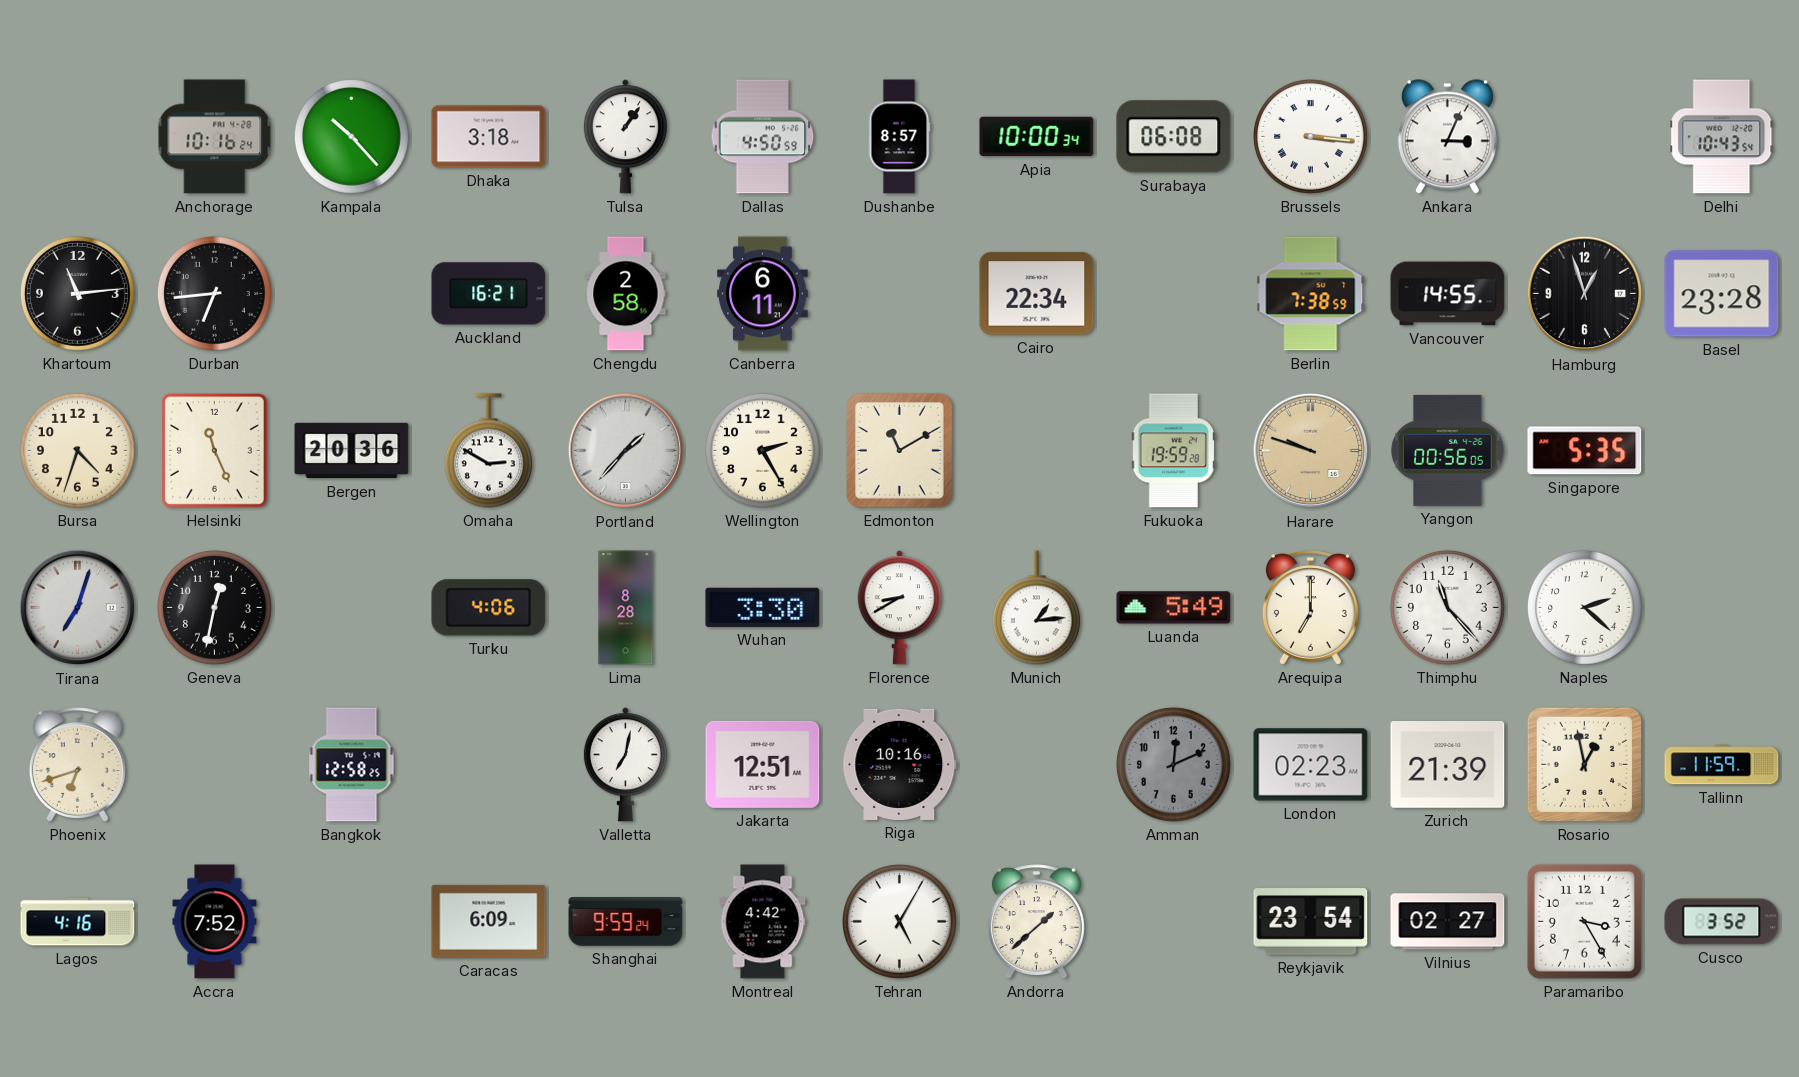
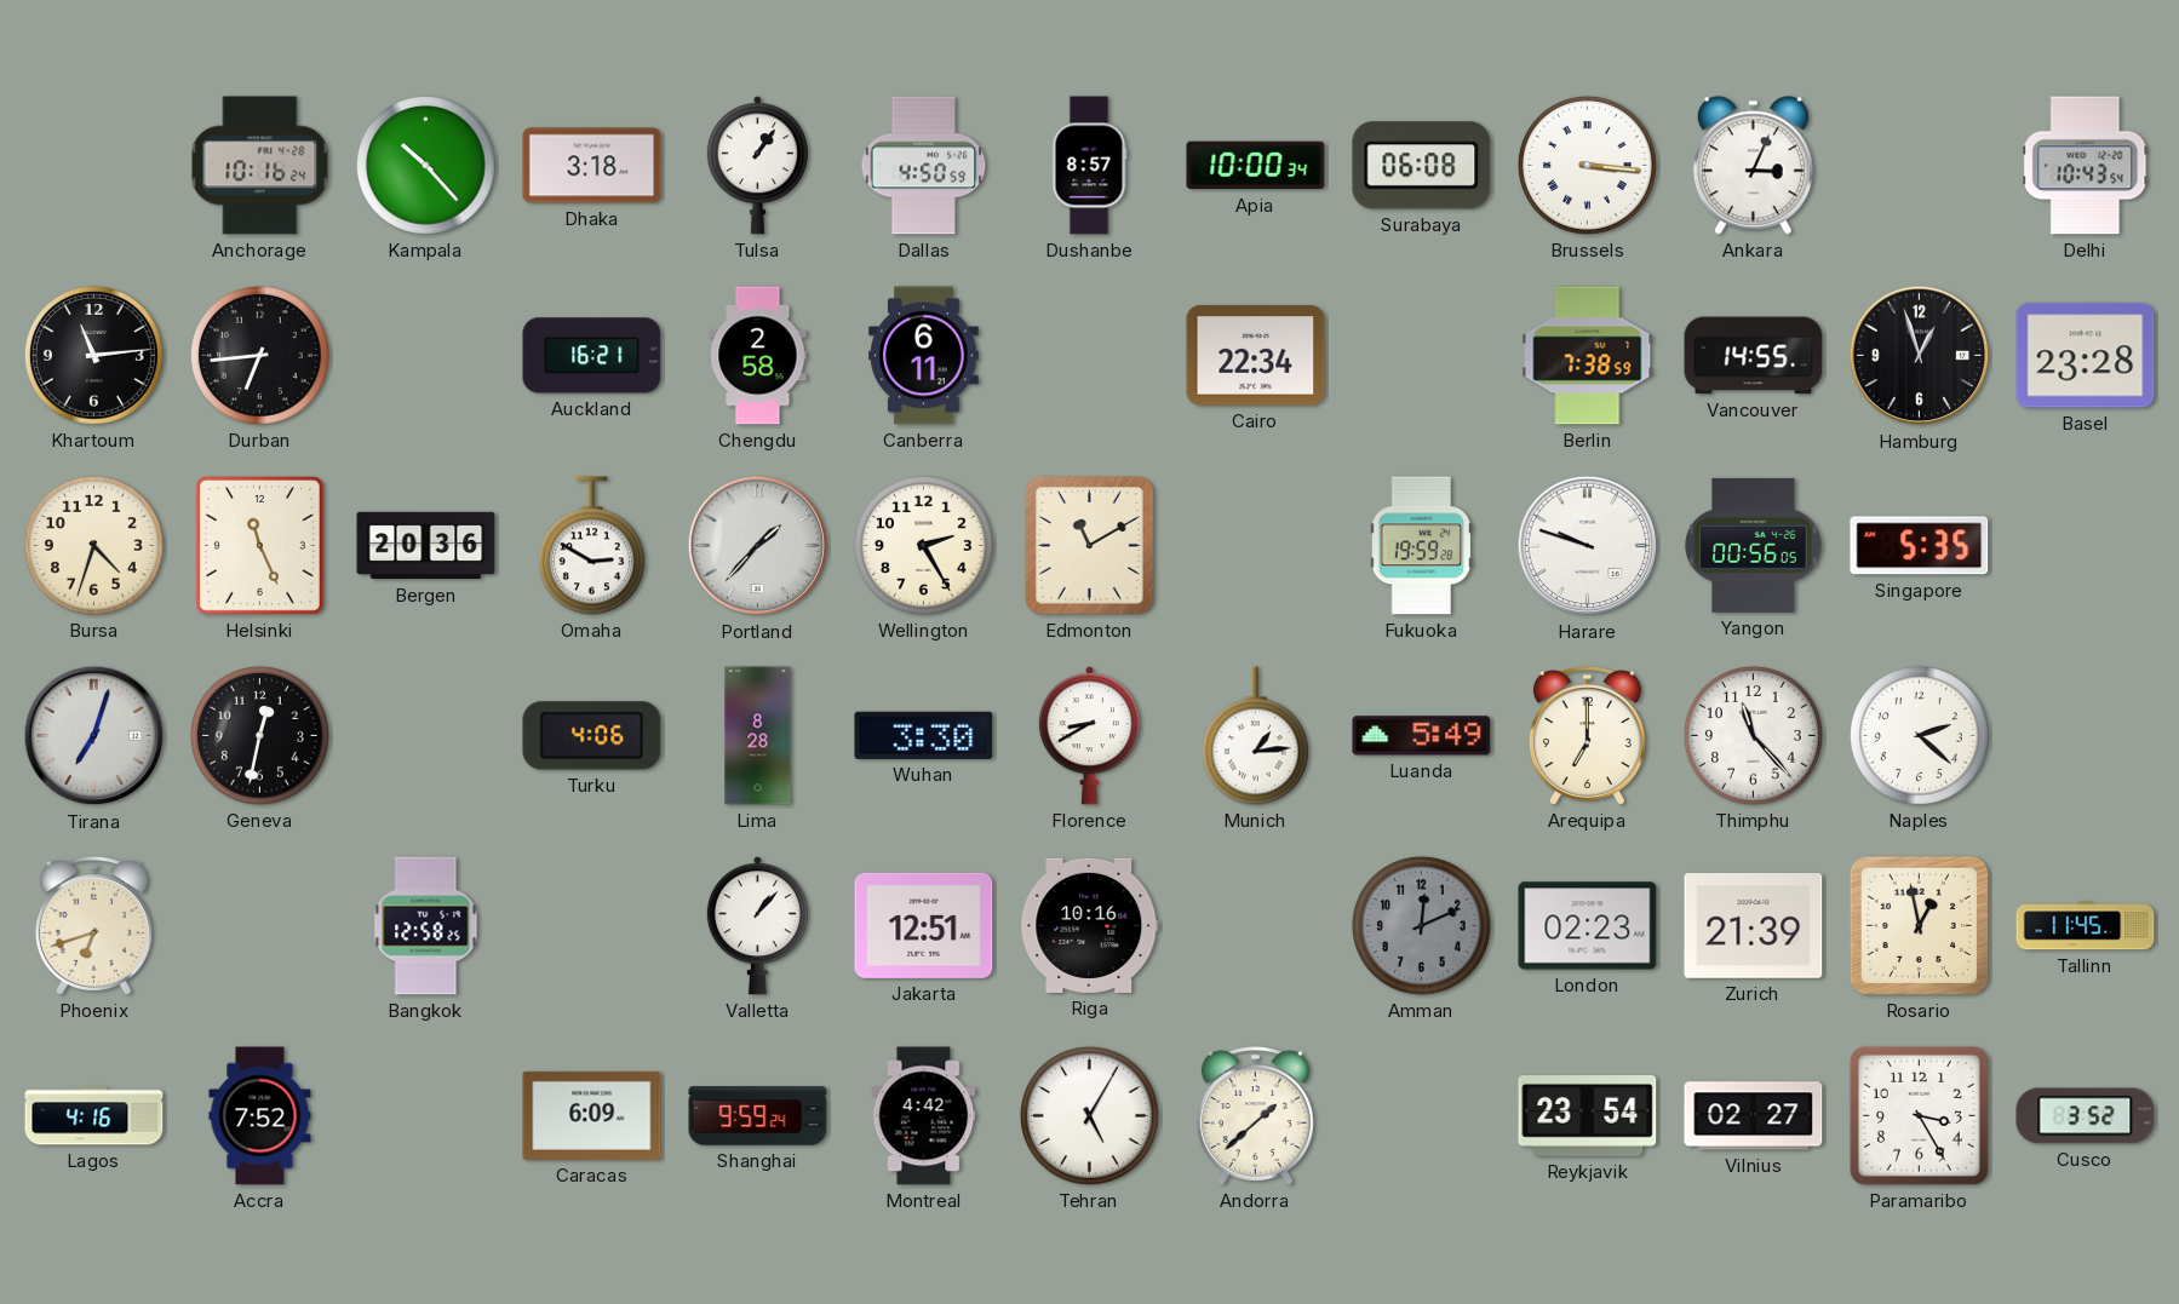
Harare dial: champagne -> white (1588, 546)
Valletta: 7:02 -> 1:07 (757, 926)
Tallinn: 11:59 -> 11:45 (2086, 926)
